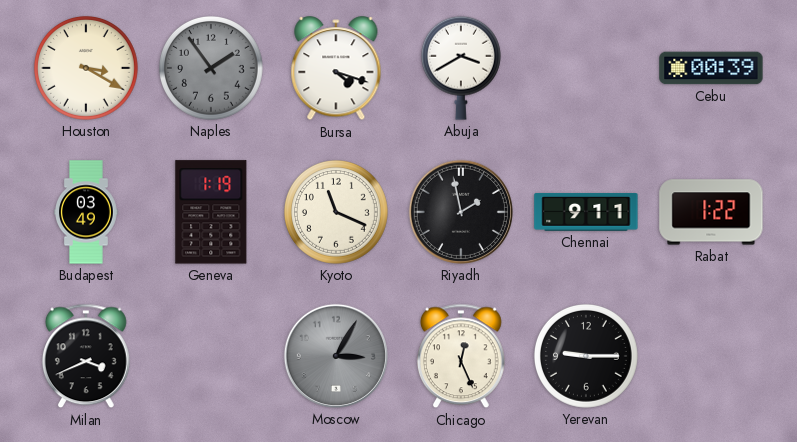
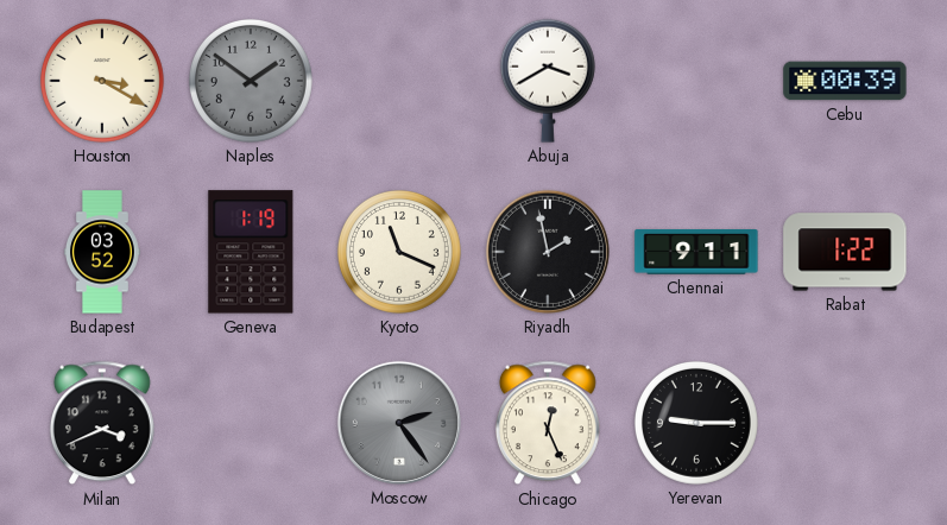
Naples: 1:54 -> 1:51 (251, 81)
Bursa: 4:18 -> none (336, 69)
Budapest: 03:49 -> 03:52 (103, 252)
Moscow: 3:05 -> 2:24 (399, 423)
